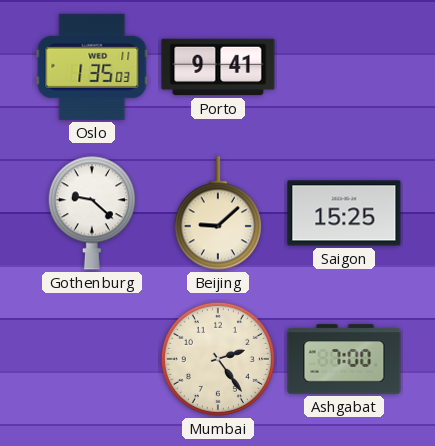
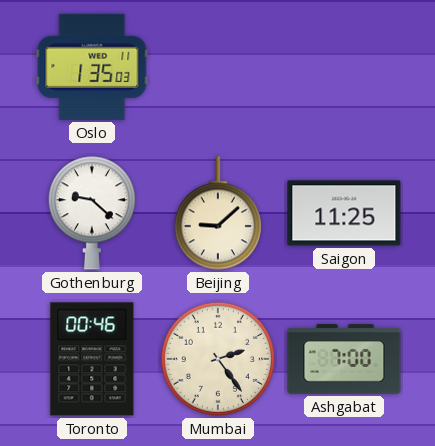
Porto: 9:41 -> none (218, 67)
Saigon: 15:25 -> 11:25 (344, 213)
Toronto: none -> 00:46 (92, 359)
